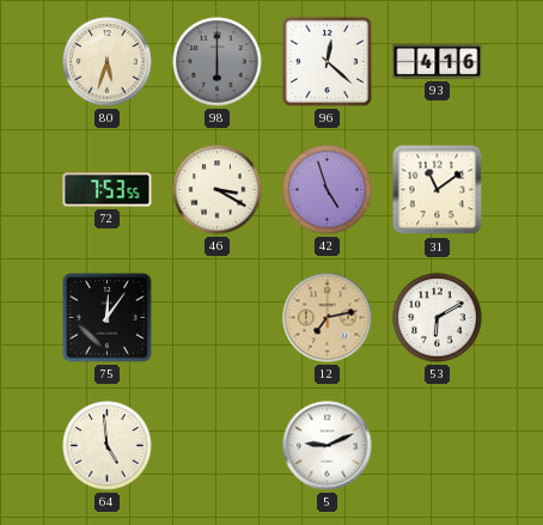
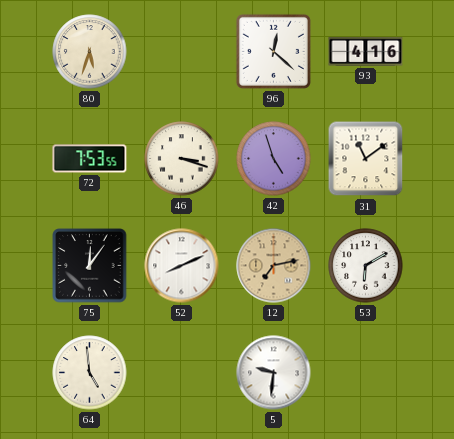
98: 6:00 -> none (218, 62)
46: 3:20 -> 3:18 (182, 159)
52: none -> 8:11 (182, 266)
5: 9:11 -> 9:31 (274, 373)
